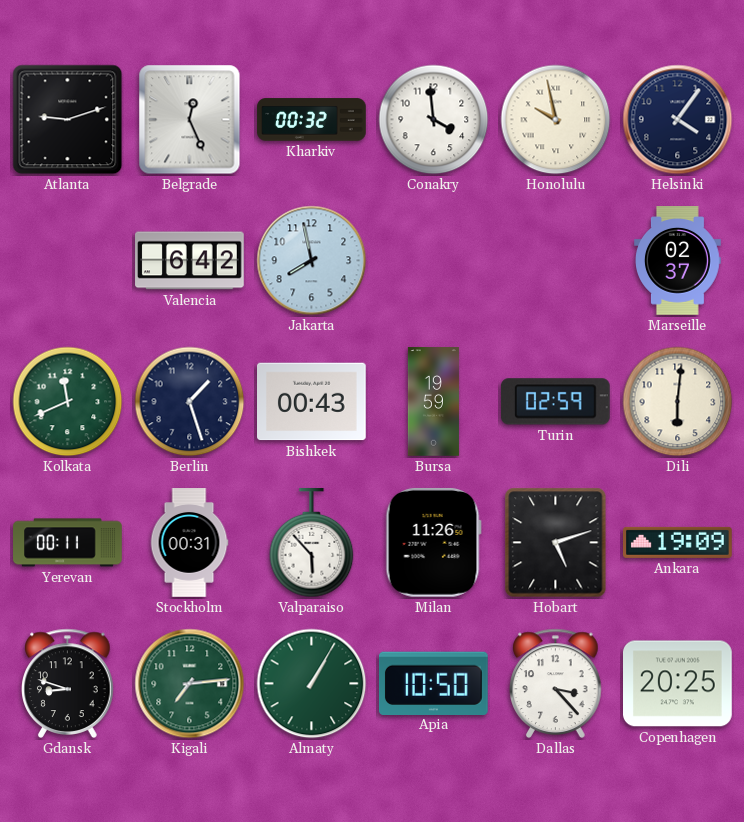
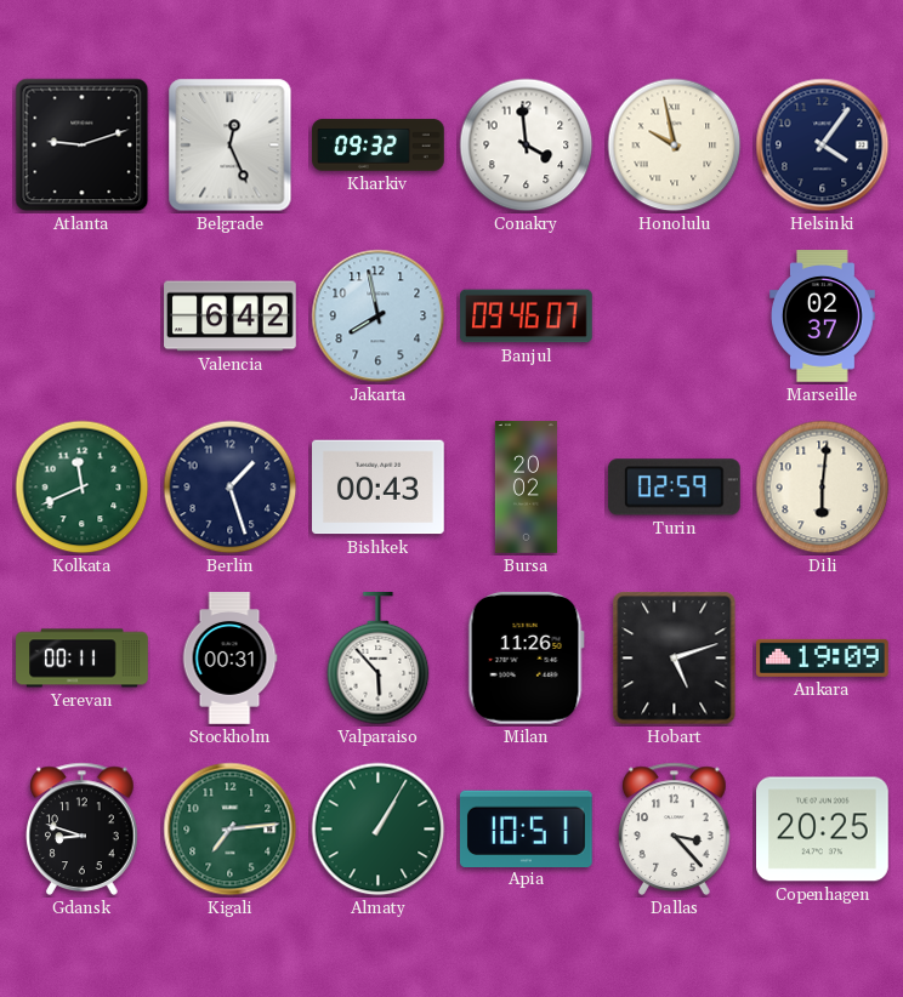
Kharkiv: 00:32 -> 09:32 (379, 146)
Banjul: none -> 09:46 (527, 317)
Bursa: 19:59 -> 20:02 (526, 488)
Apia: 10:50 -> 10:51 (526, 828)
